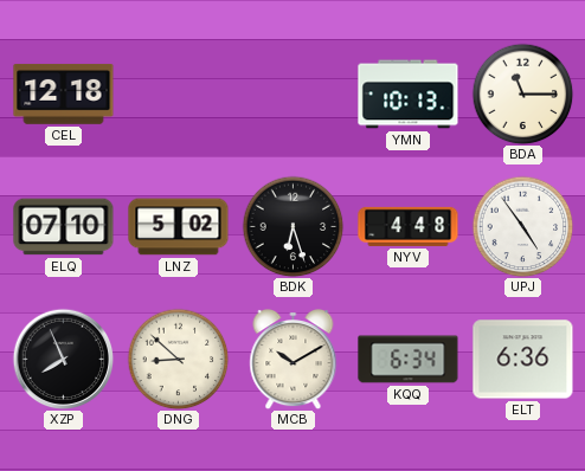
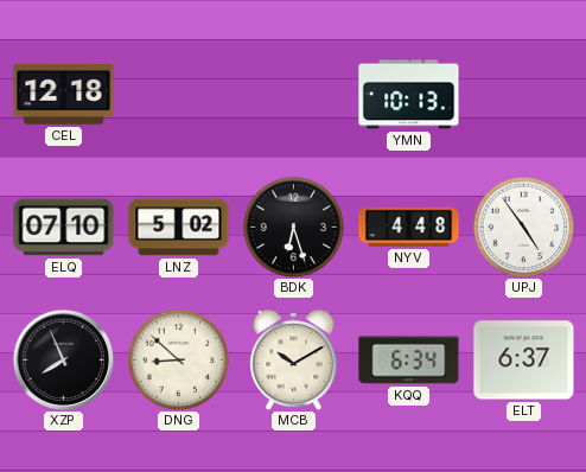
BDA: 11:15 -> none (522, 93)
ELT: 6:36 -> 6:37 (524, 361)
